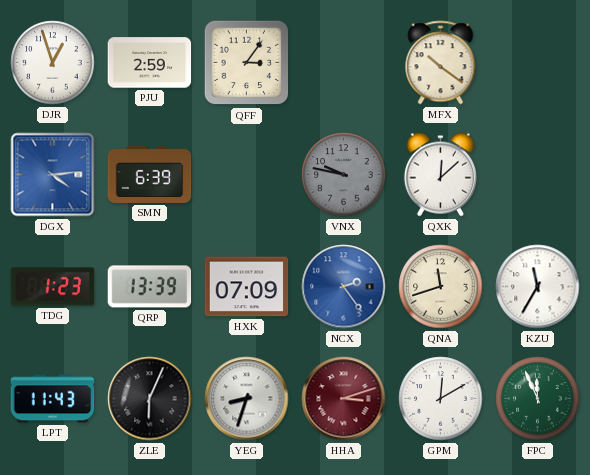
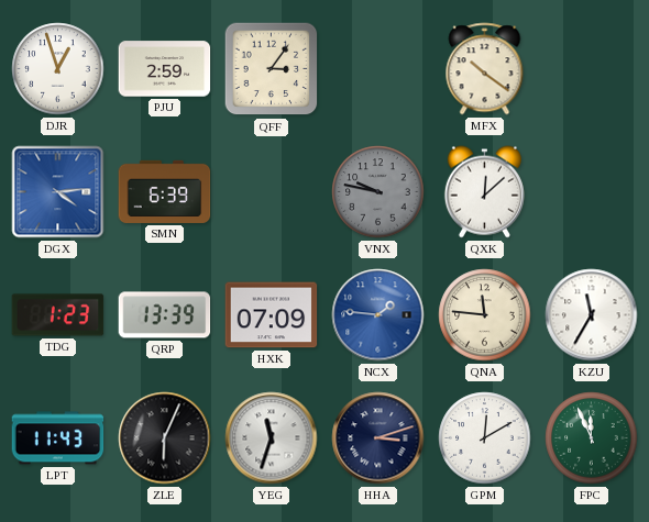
NCX: 2:24 -> 1:46 (378, 315)
QNA: 11:42 -> 11:46 (485, 315)
YEG: 8:33 -> 11:33 (272, 438)
HHA dial: burgundy -> navy (378, 438)
